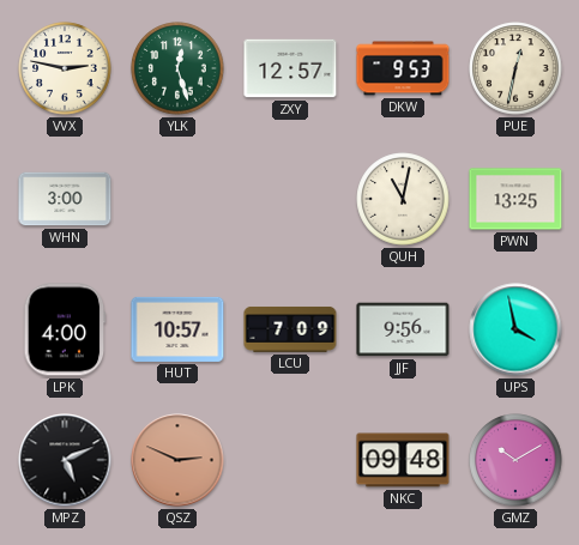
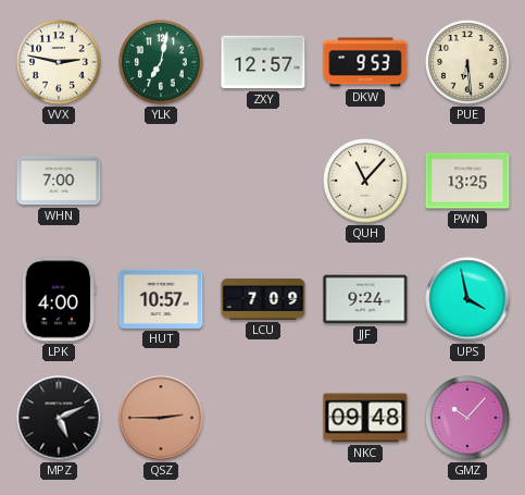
YLK: 12:27 -> 7:02 (161, 62)
PUE: 12:32 -> 6:29 (467, 62)
WHN: 3:00 -> 7:00 (59, 181)
QUH: 11:02 -> 11:07 (365, 181)
JJF: 9:56 -> 9:24 (365, 299)
QSZ: 2:49 -> 2:45 (161, 418)
GMZ: 10:10 -> 10:07 (467, 418)
